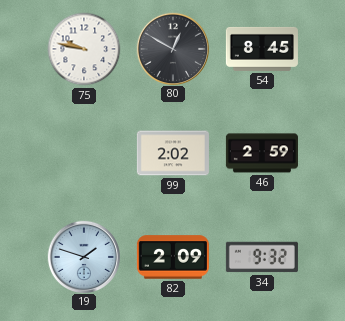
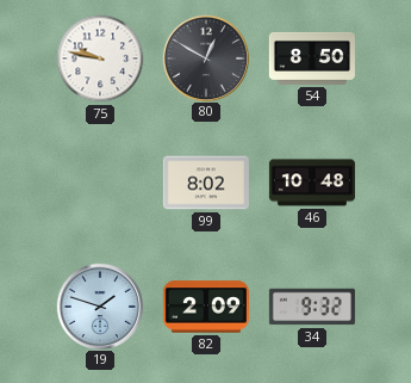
54: 8:45 -> 8:50 (312, 58)
99: 2:02 -> 8:02 (206, 183)
46: 2:59 -> 10:48 (312, 183)
